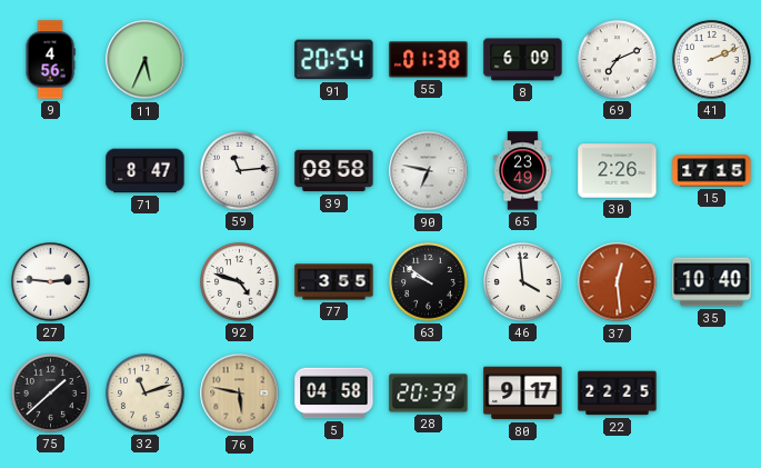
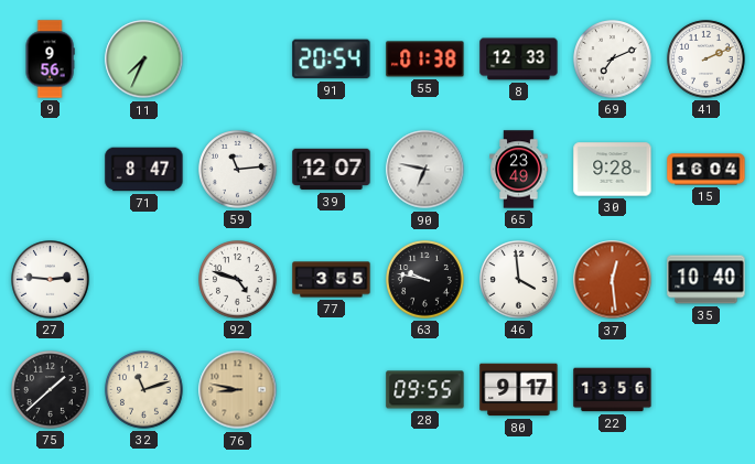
9: 4:56 -> 9:56 (50, 60)
11: 5:34 -> 7:34 (144, 60)
8: 6:09 -> 12:33 (519, 60)
39: 08:58 -> 12:07 (332, 170)
30: 2:26 -> 9:28 (613, 170)
15: 17:15 -> 16:04 (707, 170)
63: 9:51 -> 9:47 (425, 280)
76: 5:47 -> 8:47 (238, 390)
5: 04:58 -> none (334, 394)
28: 20:39 -> 09:55 (425, 390)
22: 22:25 -> 13:56 (613, 390)
